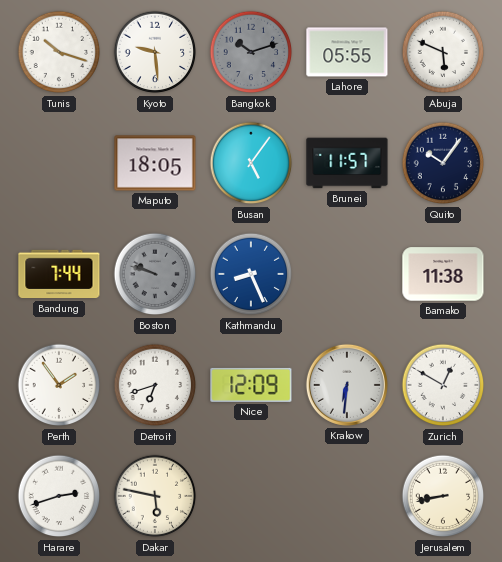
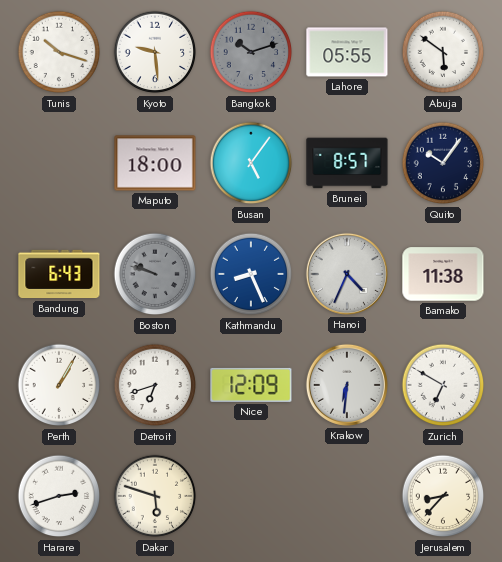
Abuja: 5:49 -> 5:51 (443, 52)
Maputo: 18:05 -> 18:00 (155, 163)
Brunei: 11:57 -> 8:57 (347, 163)
Bandung: 7:44 -> 6:43 (59, 274)
Hanoi: none -> 4:34 (347, 274)
Perth: 1:54 -> 1:05 (59, 385)
Zurich: 12:50 -> 6:50 (443, 385)
Dakar: 5:47 -> 5:48 (155, 496)
Jerusalem: 8:43 -> 8:37 (443, 496)
